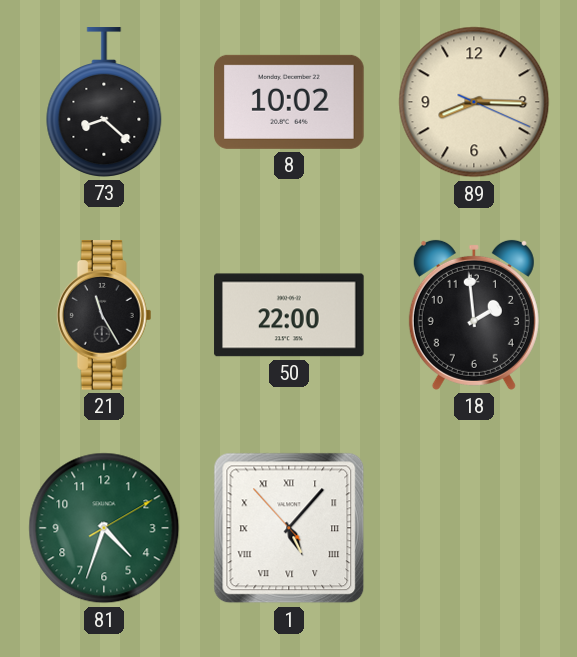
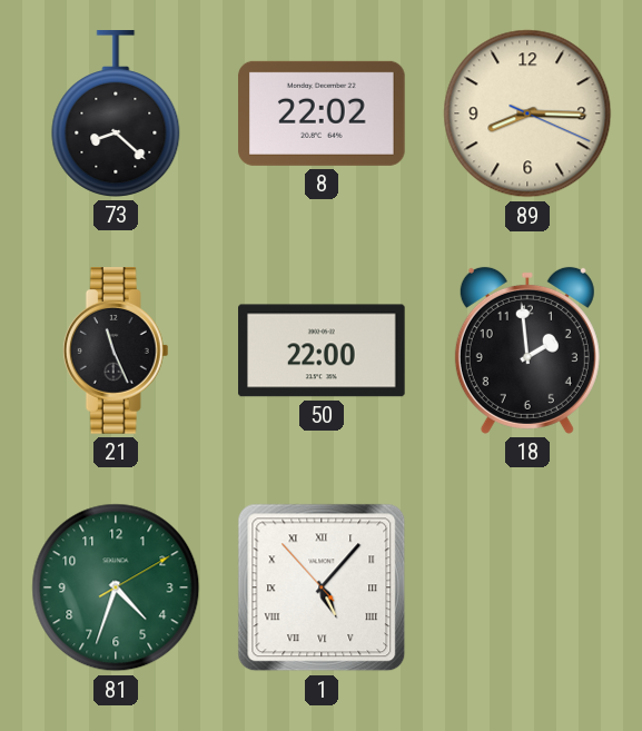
8: 10:02 -> 22:02 (322, 113)
21: 11:25 -> 11:26 (116, 350)
